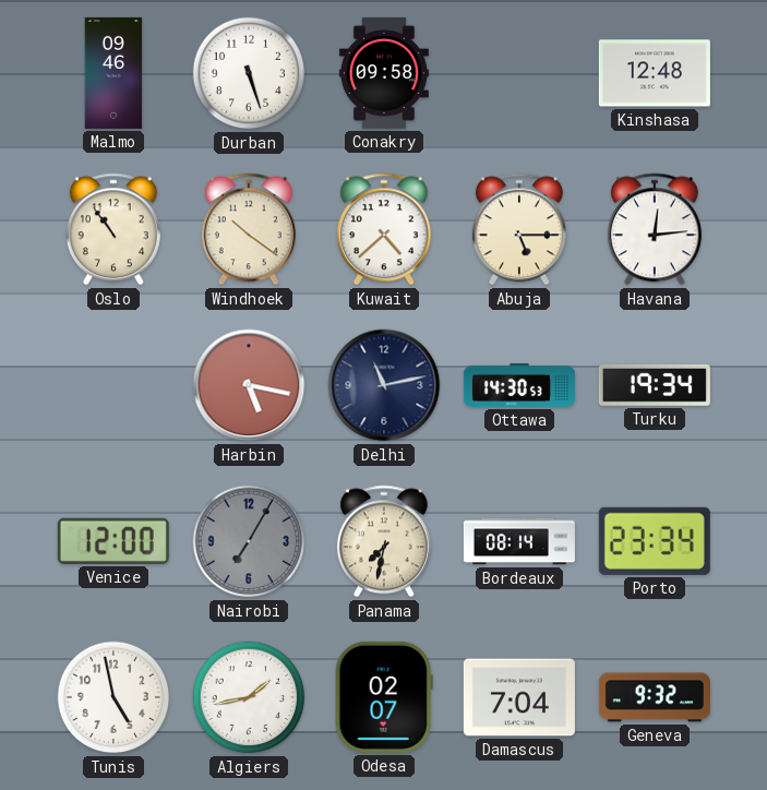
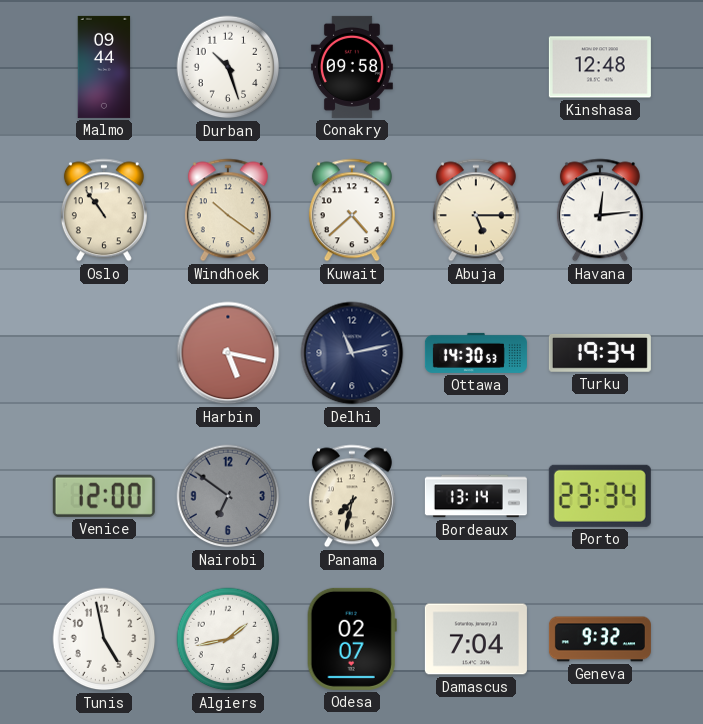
Malmo: 09:46 -> 09:44 (104, 67)
Durban: 5:27 -> 10:27 (228, 67)
Nairobi: 7:05 -> 6:51 (228, 496)
Bordeaux: 08:14 -> 13:14 (476, 496)
